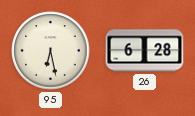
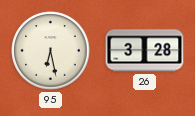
26: 6:28 -> 3:28 (145, 51)
